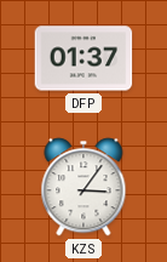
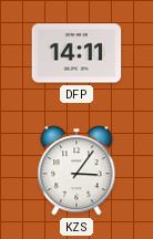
DFP: 01:37 -> 14:11 (76, 53)
